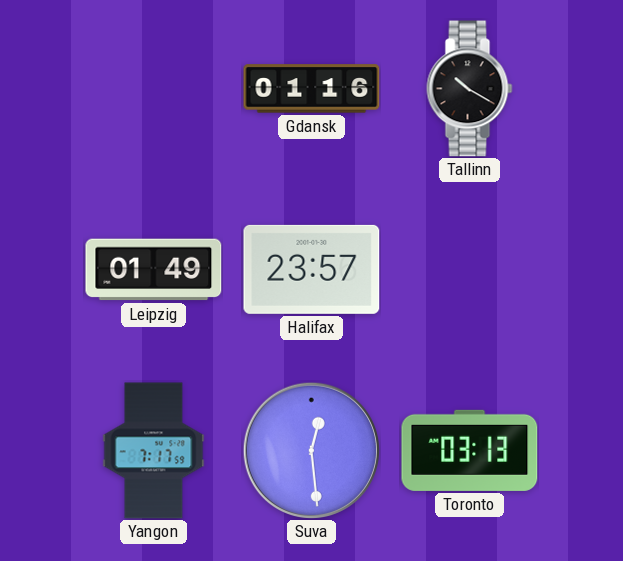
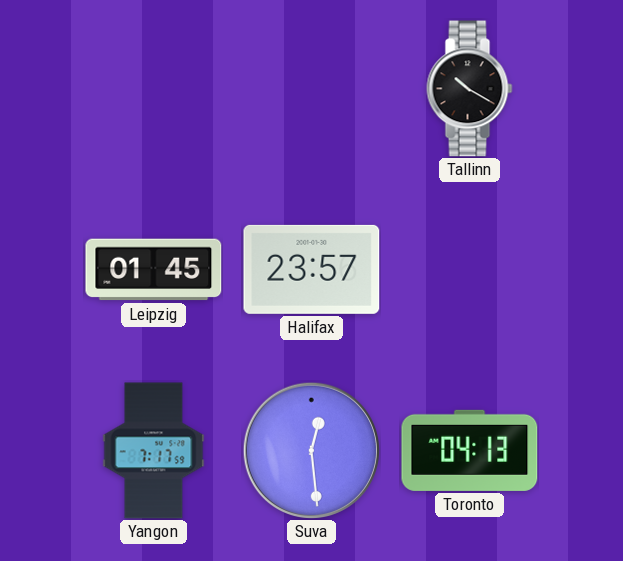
Gdansk: 01:16 -> none (312, 89)
Leipzig: 01:49 -> 01:45 (154, 270)
Toronto: 03:13 -> 04:13 (470, 450)
